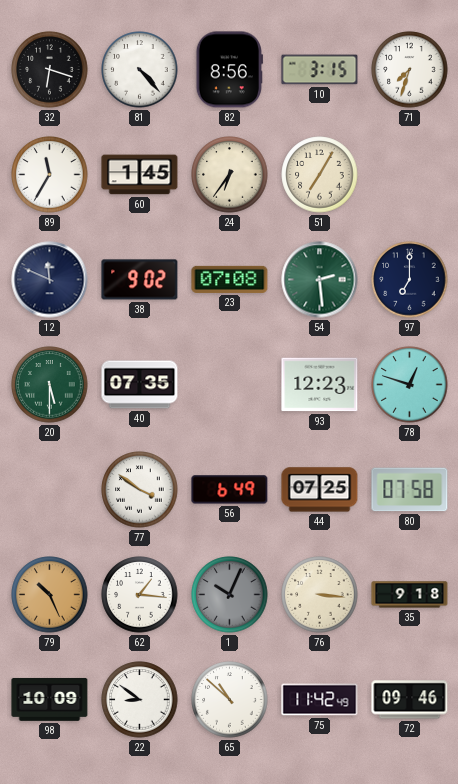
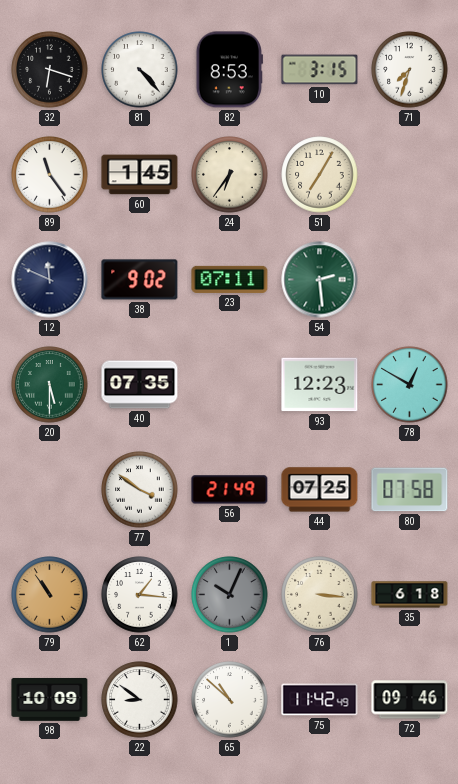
82: 8:56 -> 8:53 (229, 70)
89: 11:35 -> 11:24 (50, 175)
23: 07:08 -> 07:11 (230, 279)
97: 7:00 -> none (410, 280)
78: 12:48 -> 12:50 (410, 385)
56: 6:49 -> 21:49 (230, 490)
79: 10:26 -> 10:54 (50, 595)
35: 9:18 -> 6:18 (410, 595)
